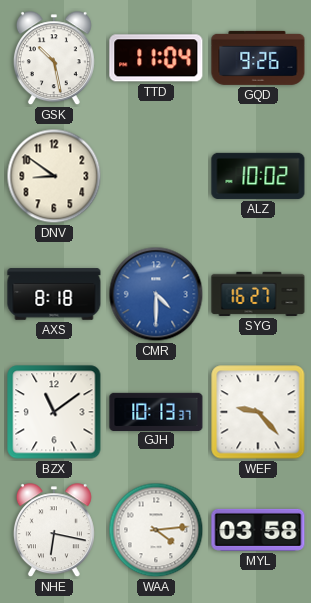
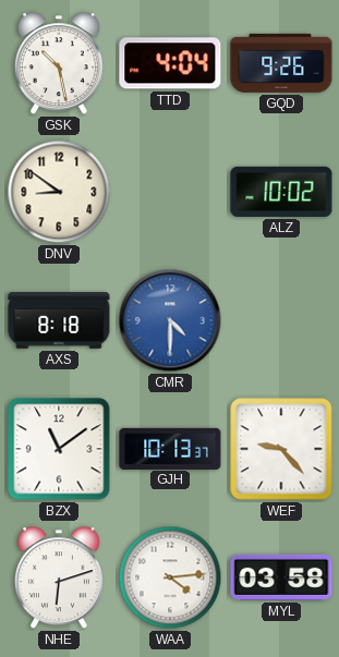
TTD: 11:04 -> 4:04 (170, 63)
SYG: 16:27 -> none (258, 294)
NHE: 6:17 -> 6:12 (59, 579)
